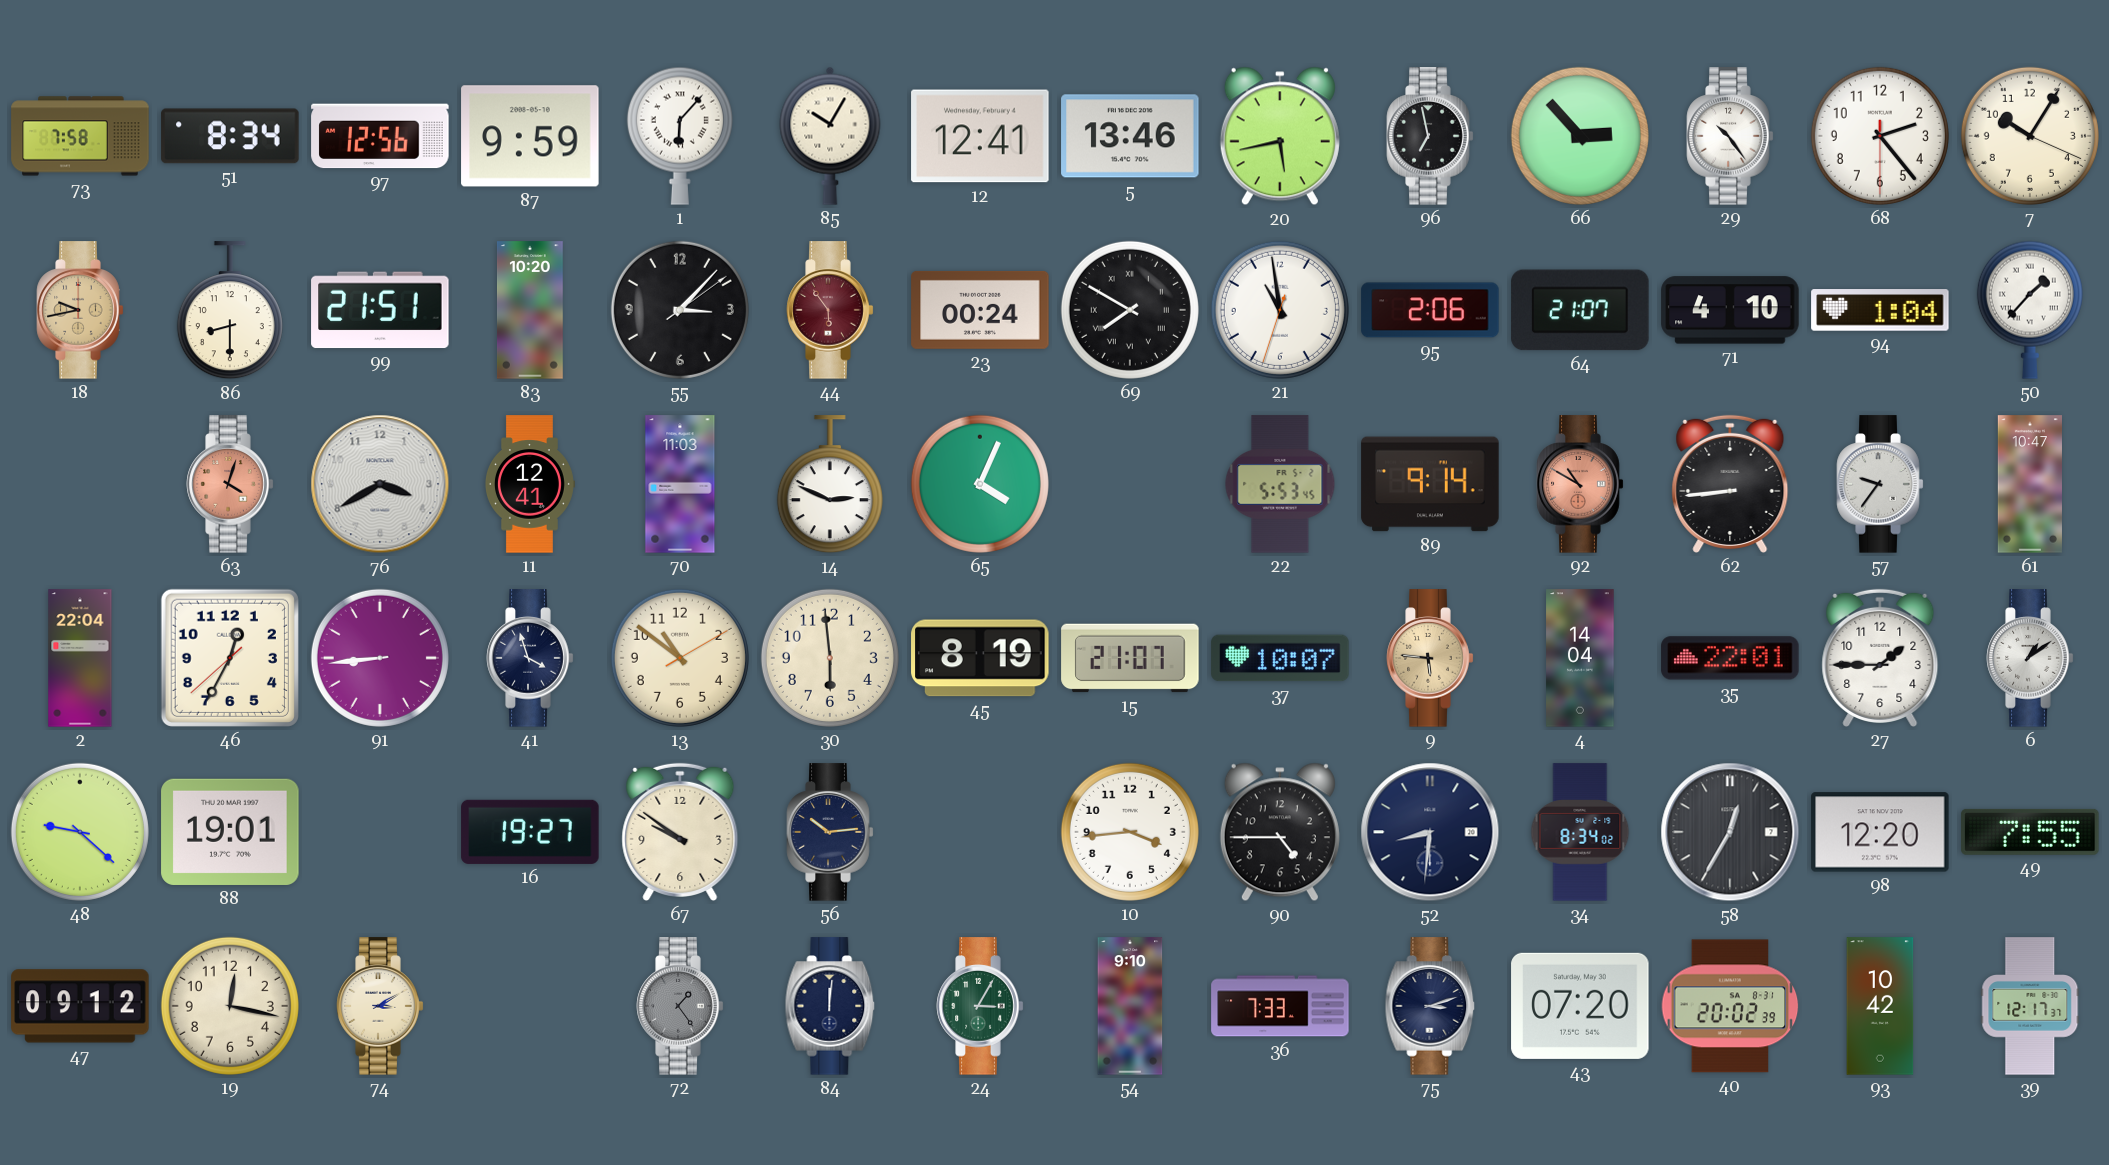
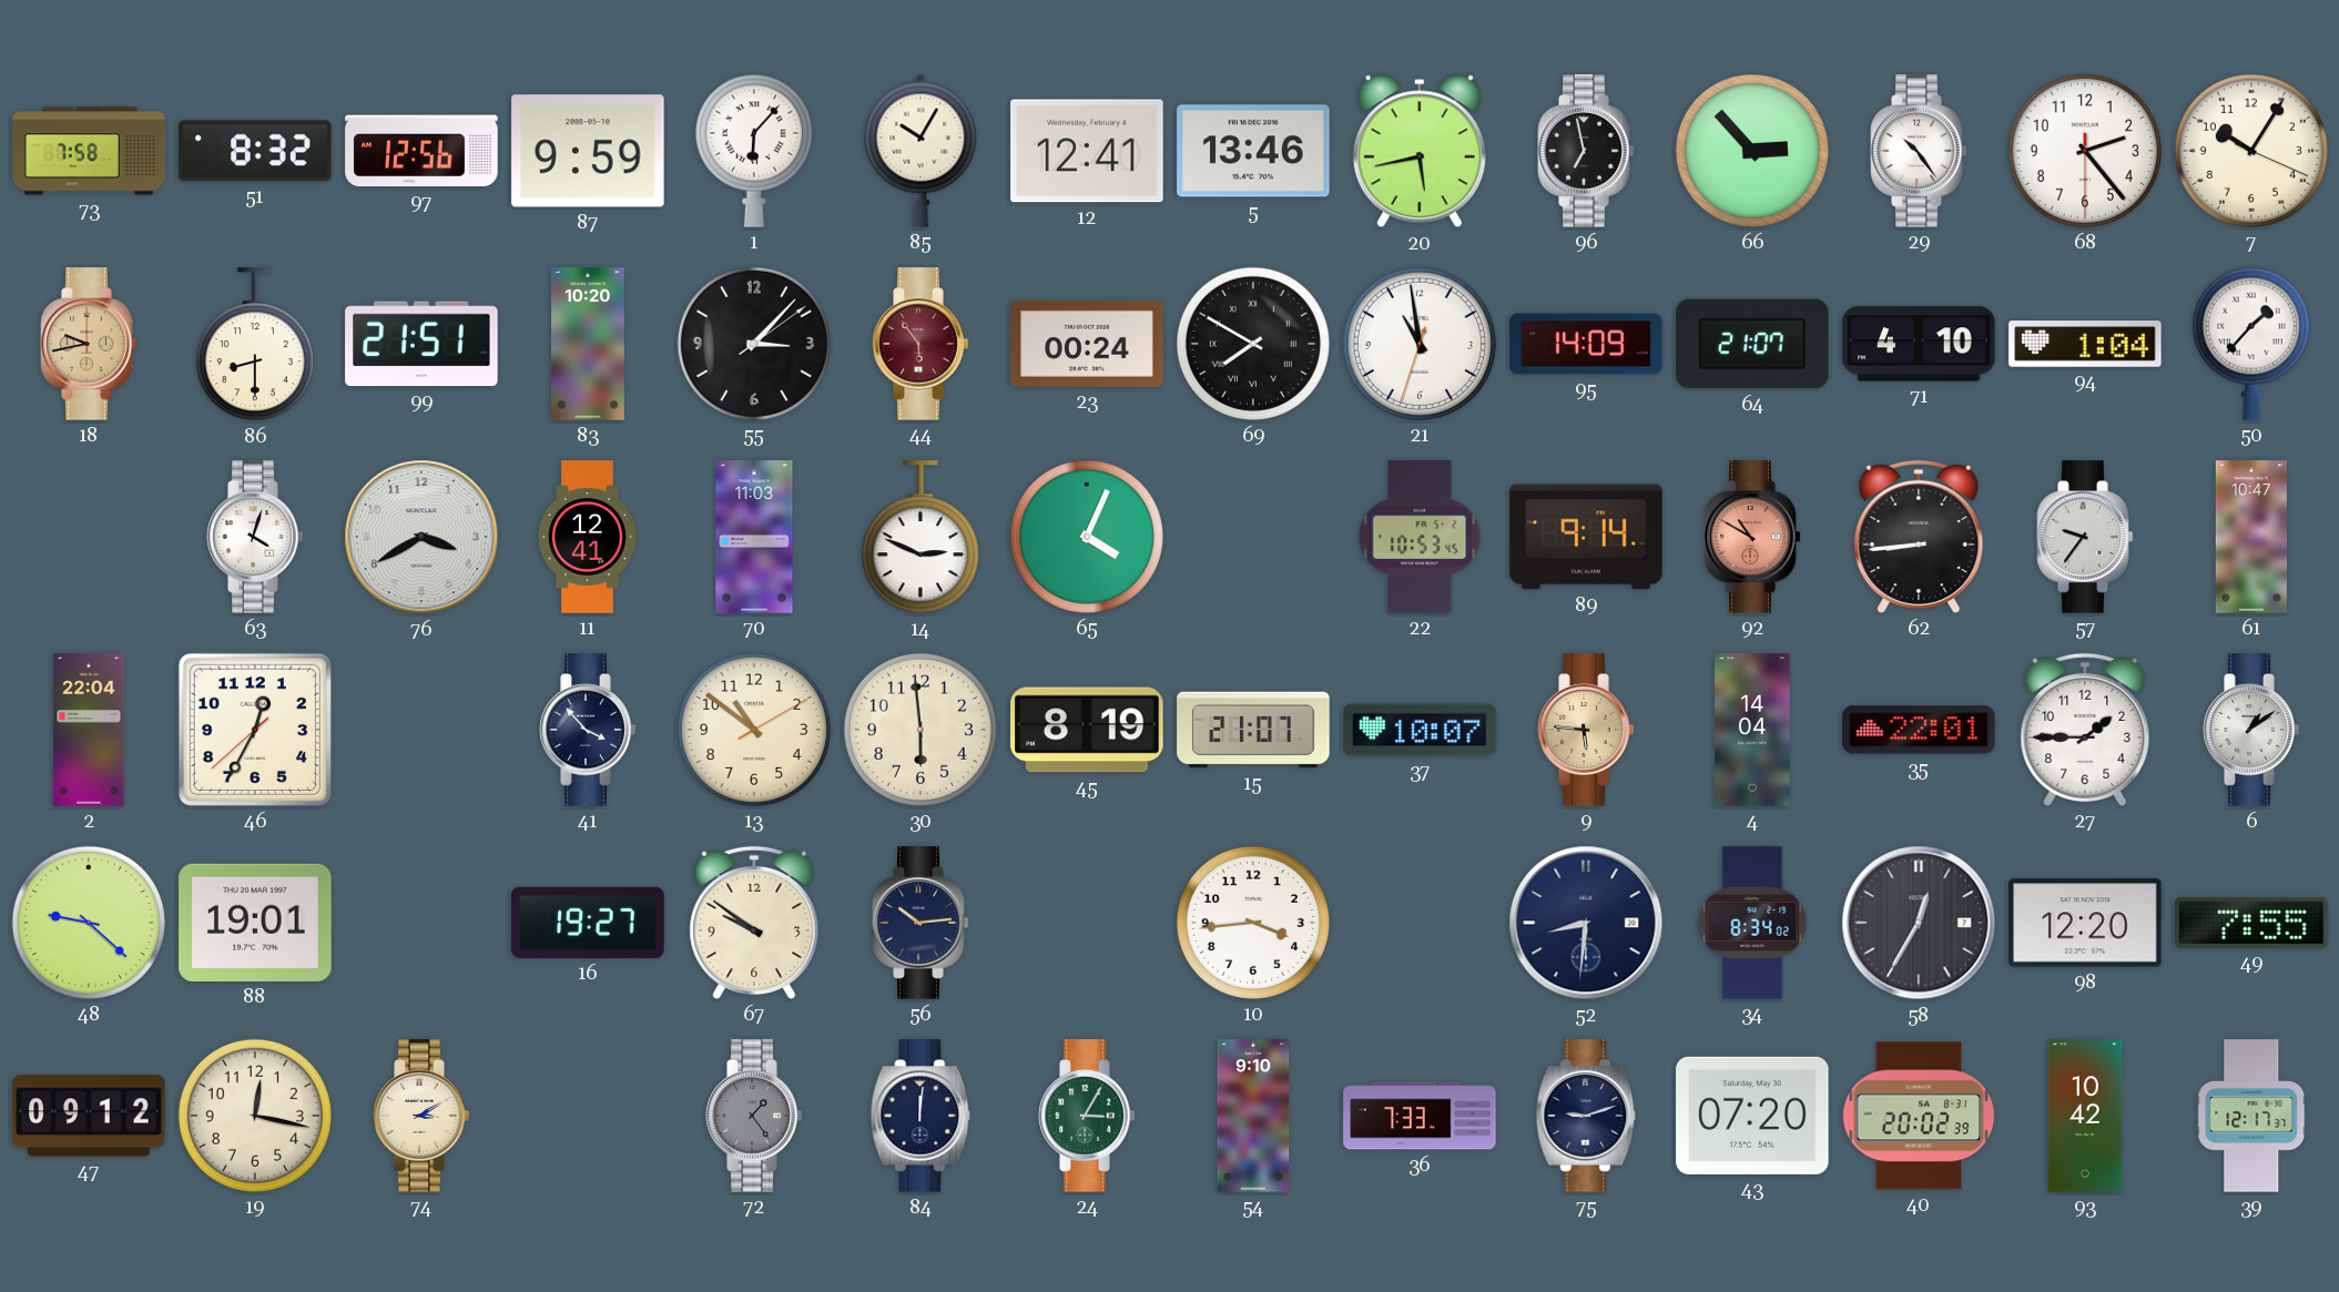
51: 8:34 -> 8:32 (255, 151)
95: 2:06 -> 14:09 (1586, 344)
63 dial: salmon -> white (255, 537)
22: 5:53 -> 10:53 (1420, 537)
91: 8:44 -> none (380, 658)
41: 3:57 -> 3:53 (588, 730)
90: 4:45 -> none (1280, 832)
75: 3:12 -> 9:12 (1586, 1116)
